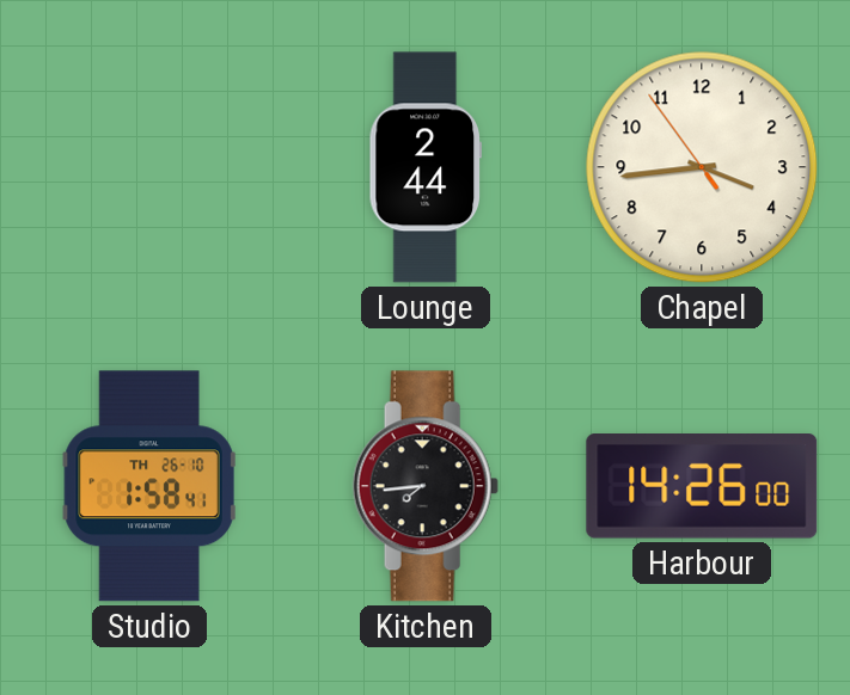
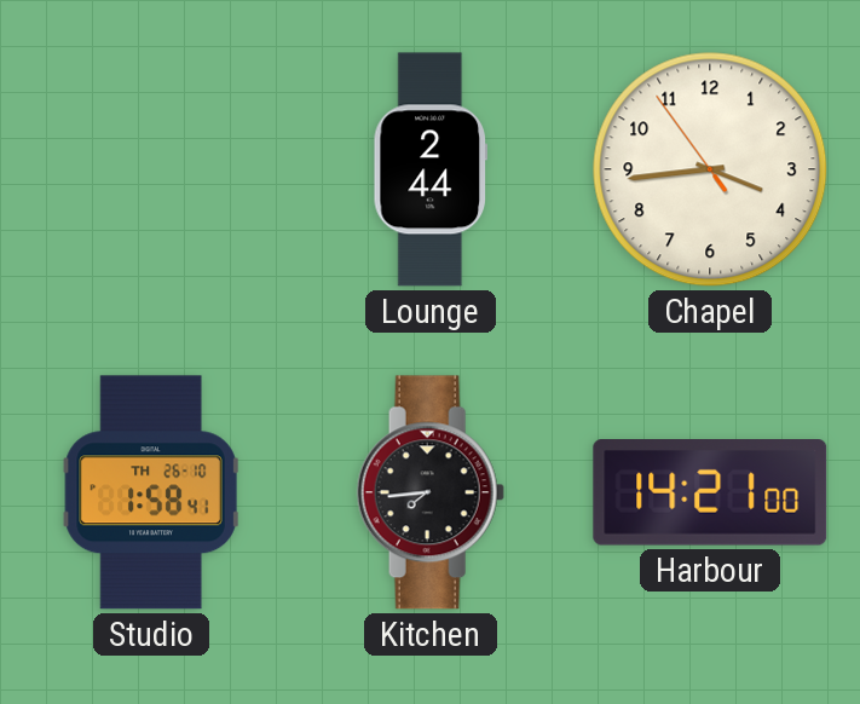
Harbour: 14:26 -> 14:21 (710, 494)
